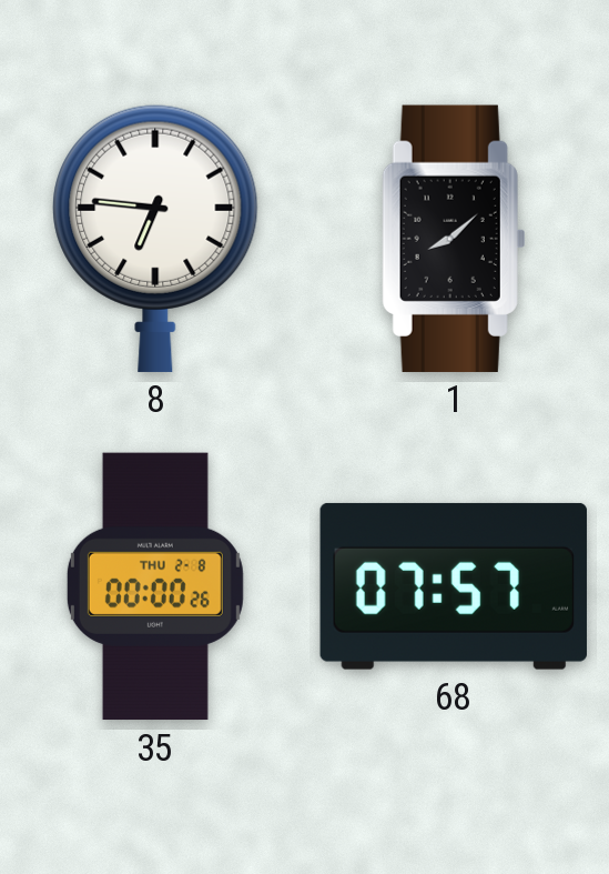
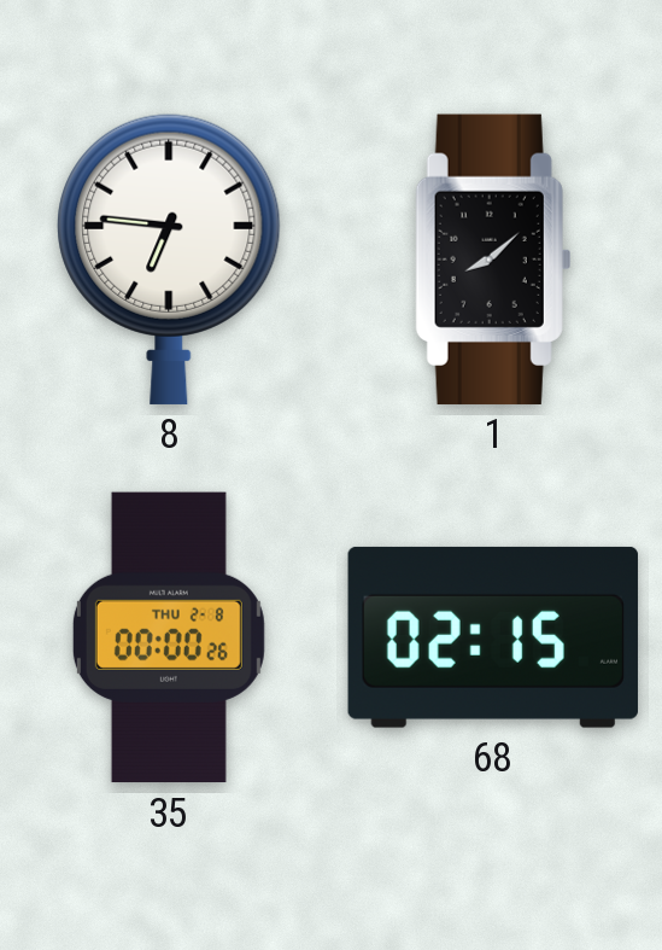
68: 07:57 -> 02:15 (493, 637)
